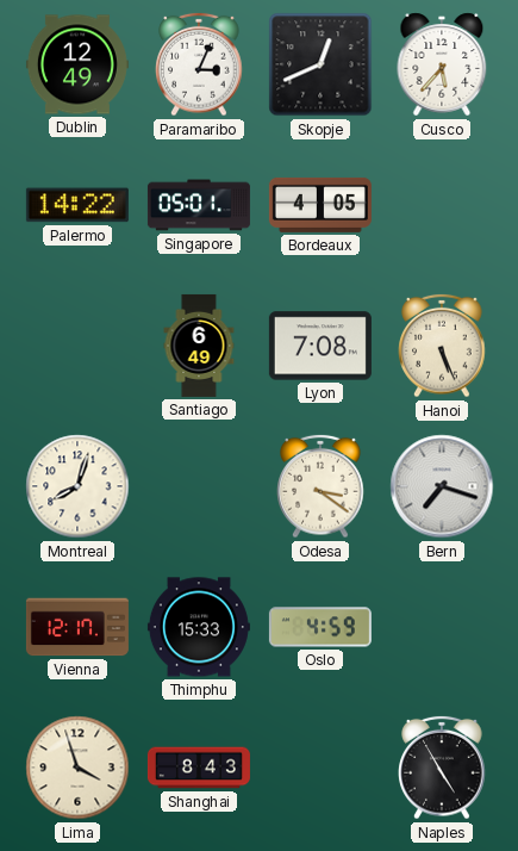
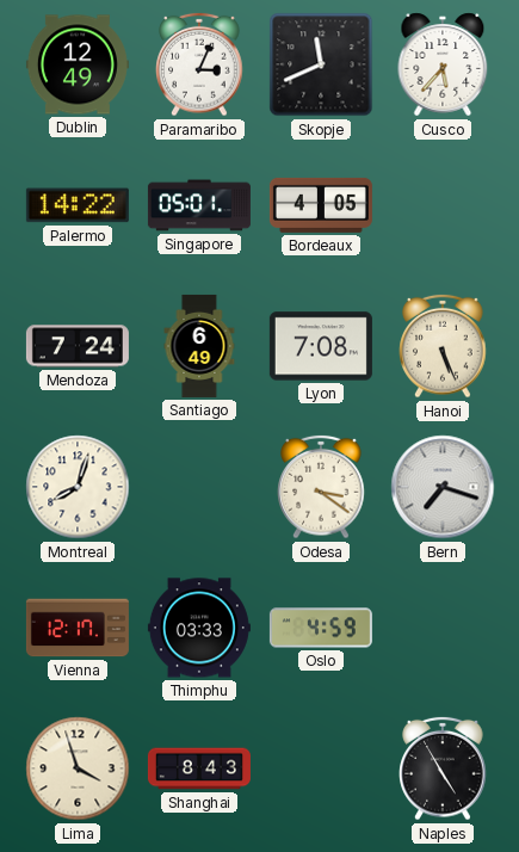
Skopje: 12:41 -> 11:41 (321, 64)
Mendoza: none -> 7:24 (78, 346)
Thimphu: 15:33 -> 03:33 (199, 628)
